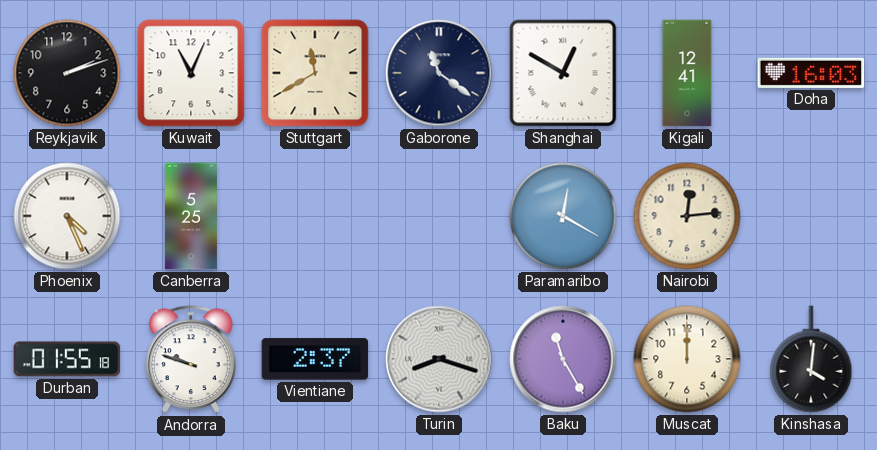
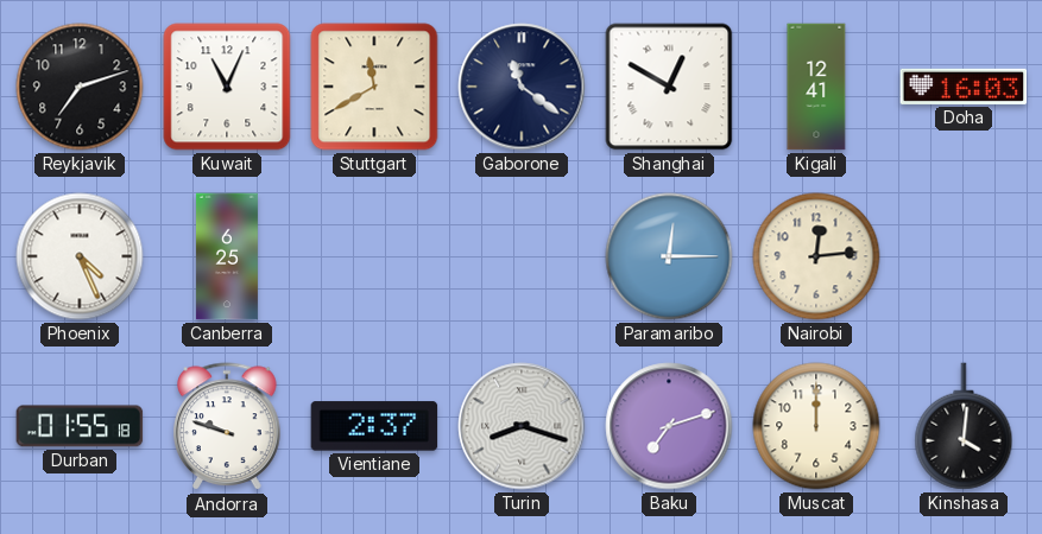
Reykjavik: 2:12 -> 7:12 (80, 87)
Canberra: 5:25 -> 6:25 (227, 256)
Paramaribo: 12:20 -> 12:15 (669, 256)
Baku: 11:25 -> 7:12 (669, 426)
